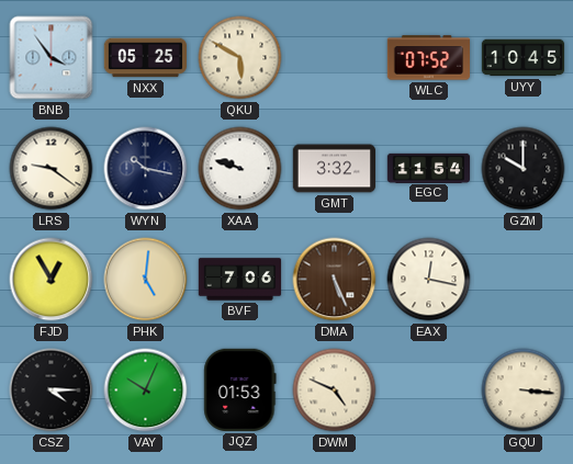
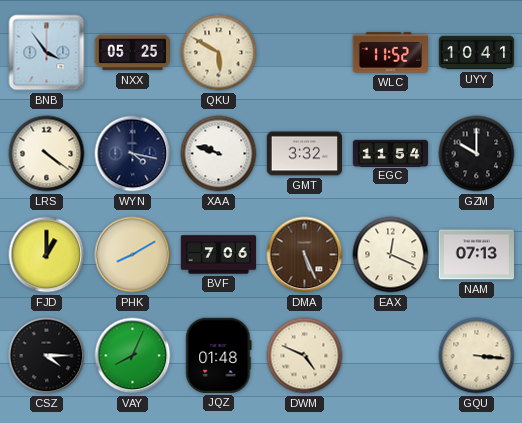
WLC: 07:52 -> 11:52 (390, 53)
UYY: 10:45 -> 10:41 (477, 53)
LRS: 9:21 -> 4:21 (47, 154)
WYN: 10:17 -> 4:17 (133, 154)
FJD: 12:55 -> 1:00 (47, 255)
PHK: 5:01 -> 8:10 (133, 255)
EAX: 12:17 -> 12:19 (391, 255)
NAM: none -> 07:13 (476, 255)
VAY: 10:04 -> 8:04 (133, 356)
JQZ: 01:53 -> 01:48 (219, 355)
